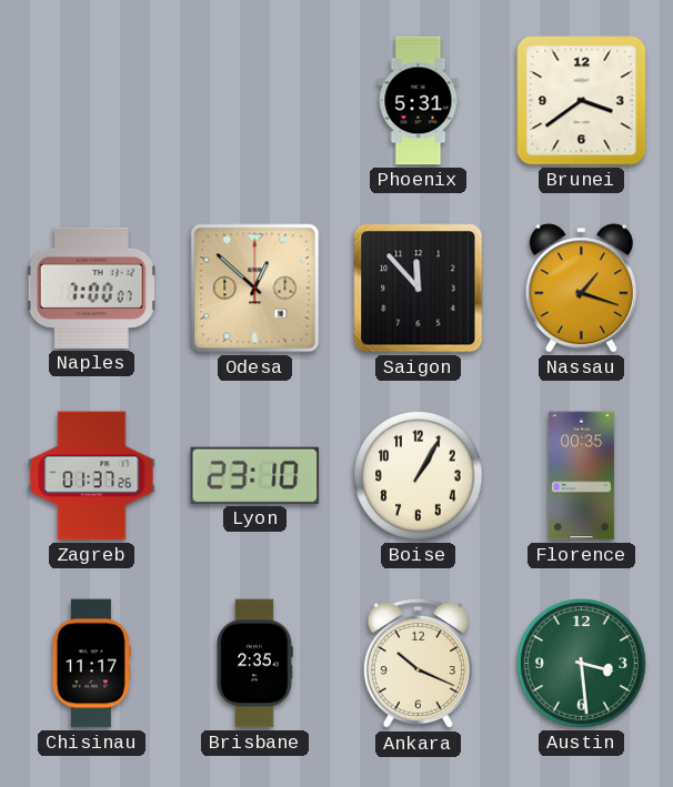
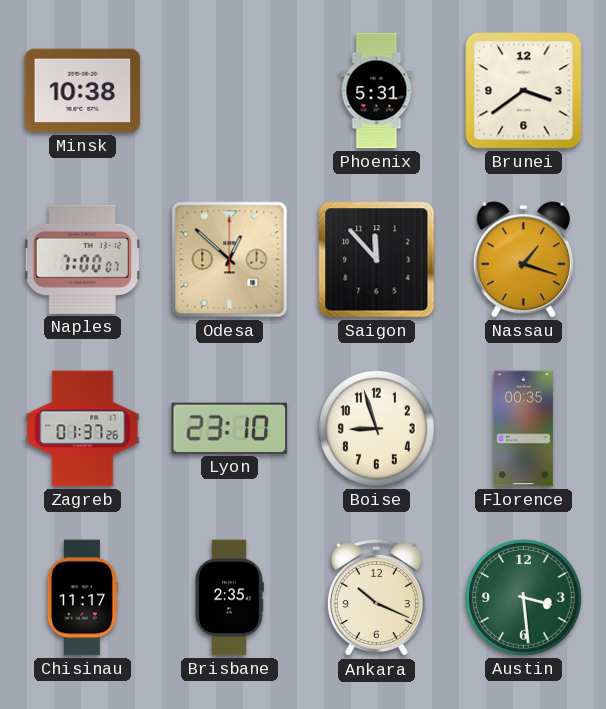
Minsk: none -> 10:38 (83, 91)
Boise: 1:05 -> 8:57 (377, 429)
